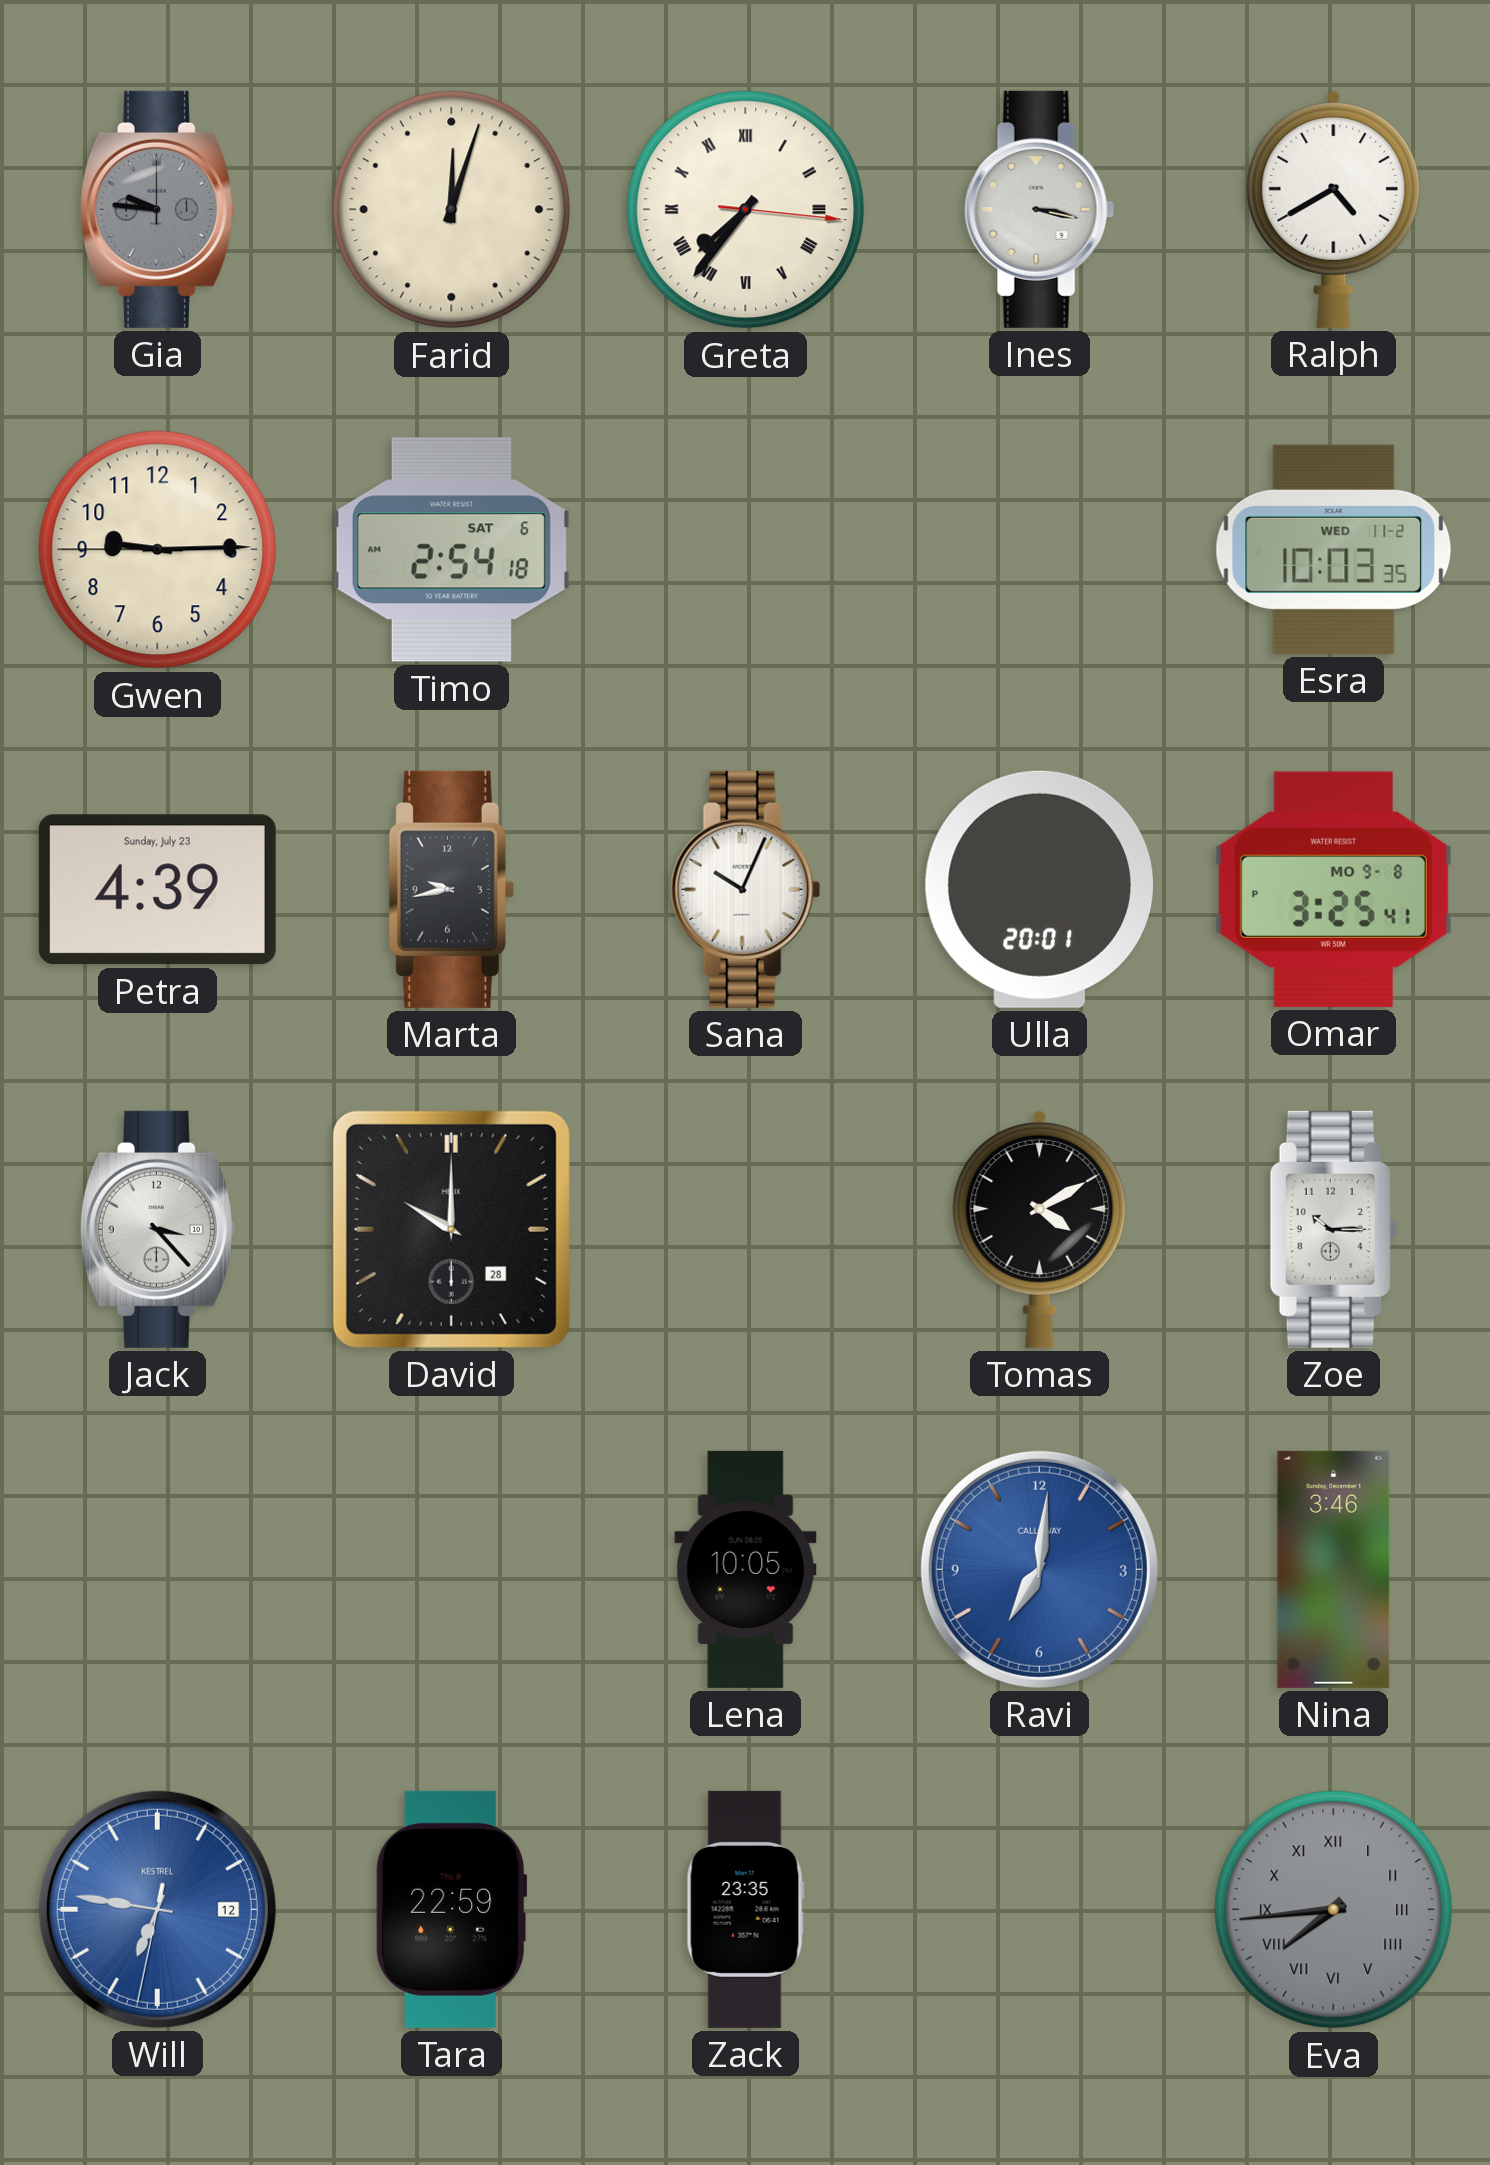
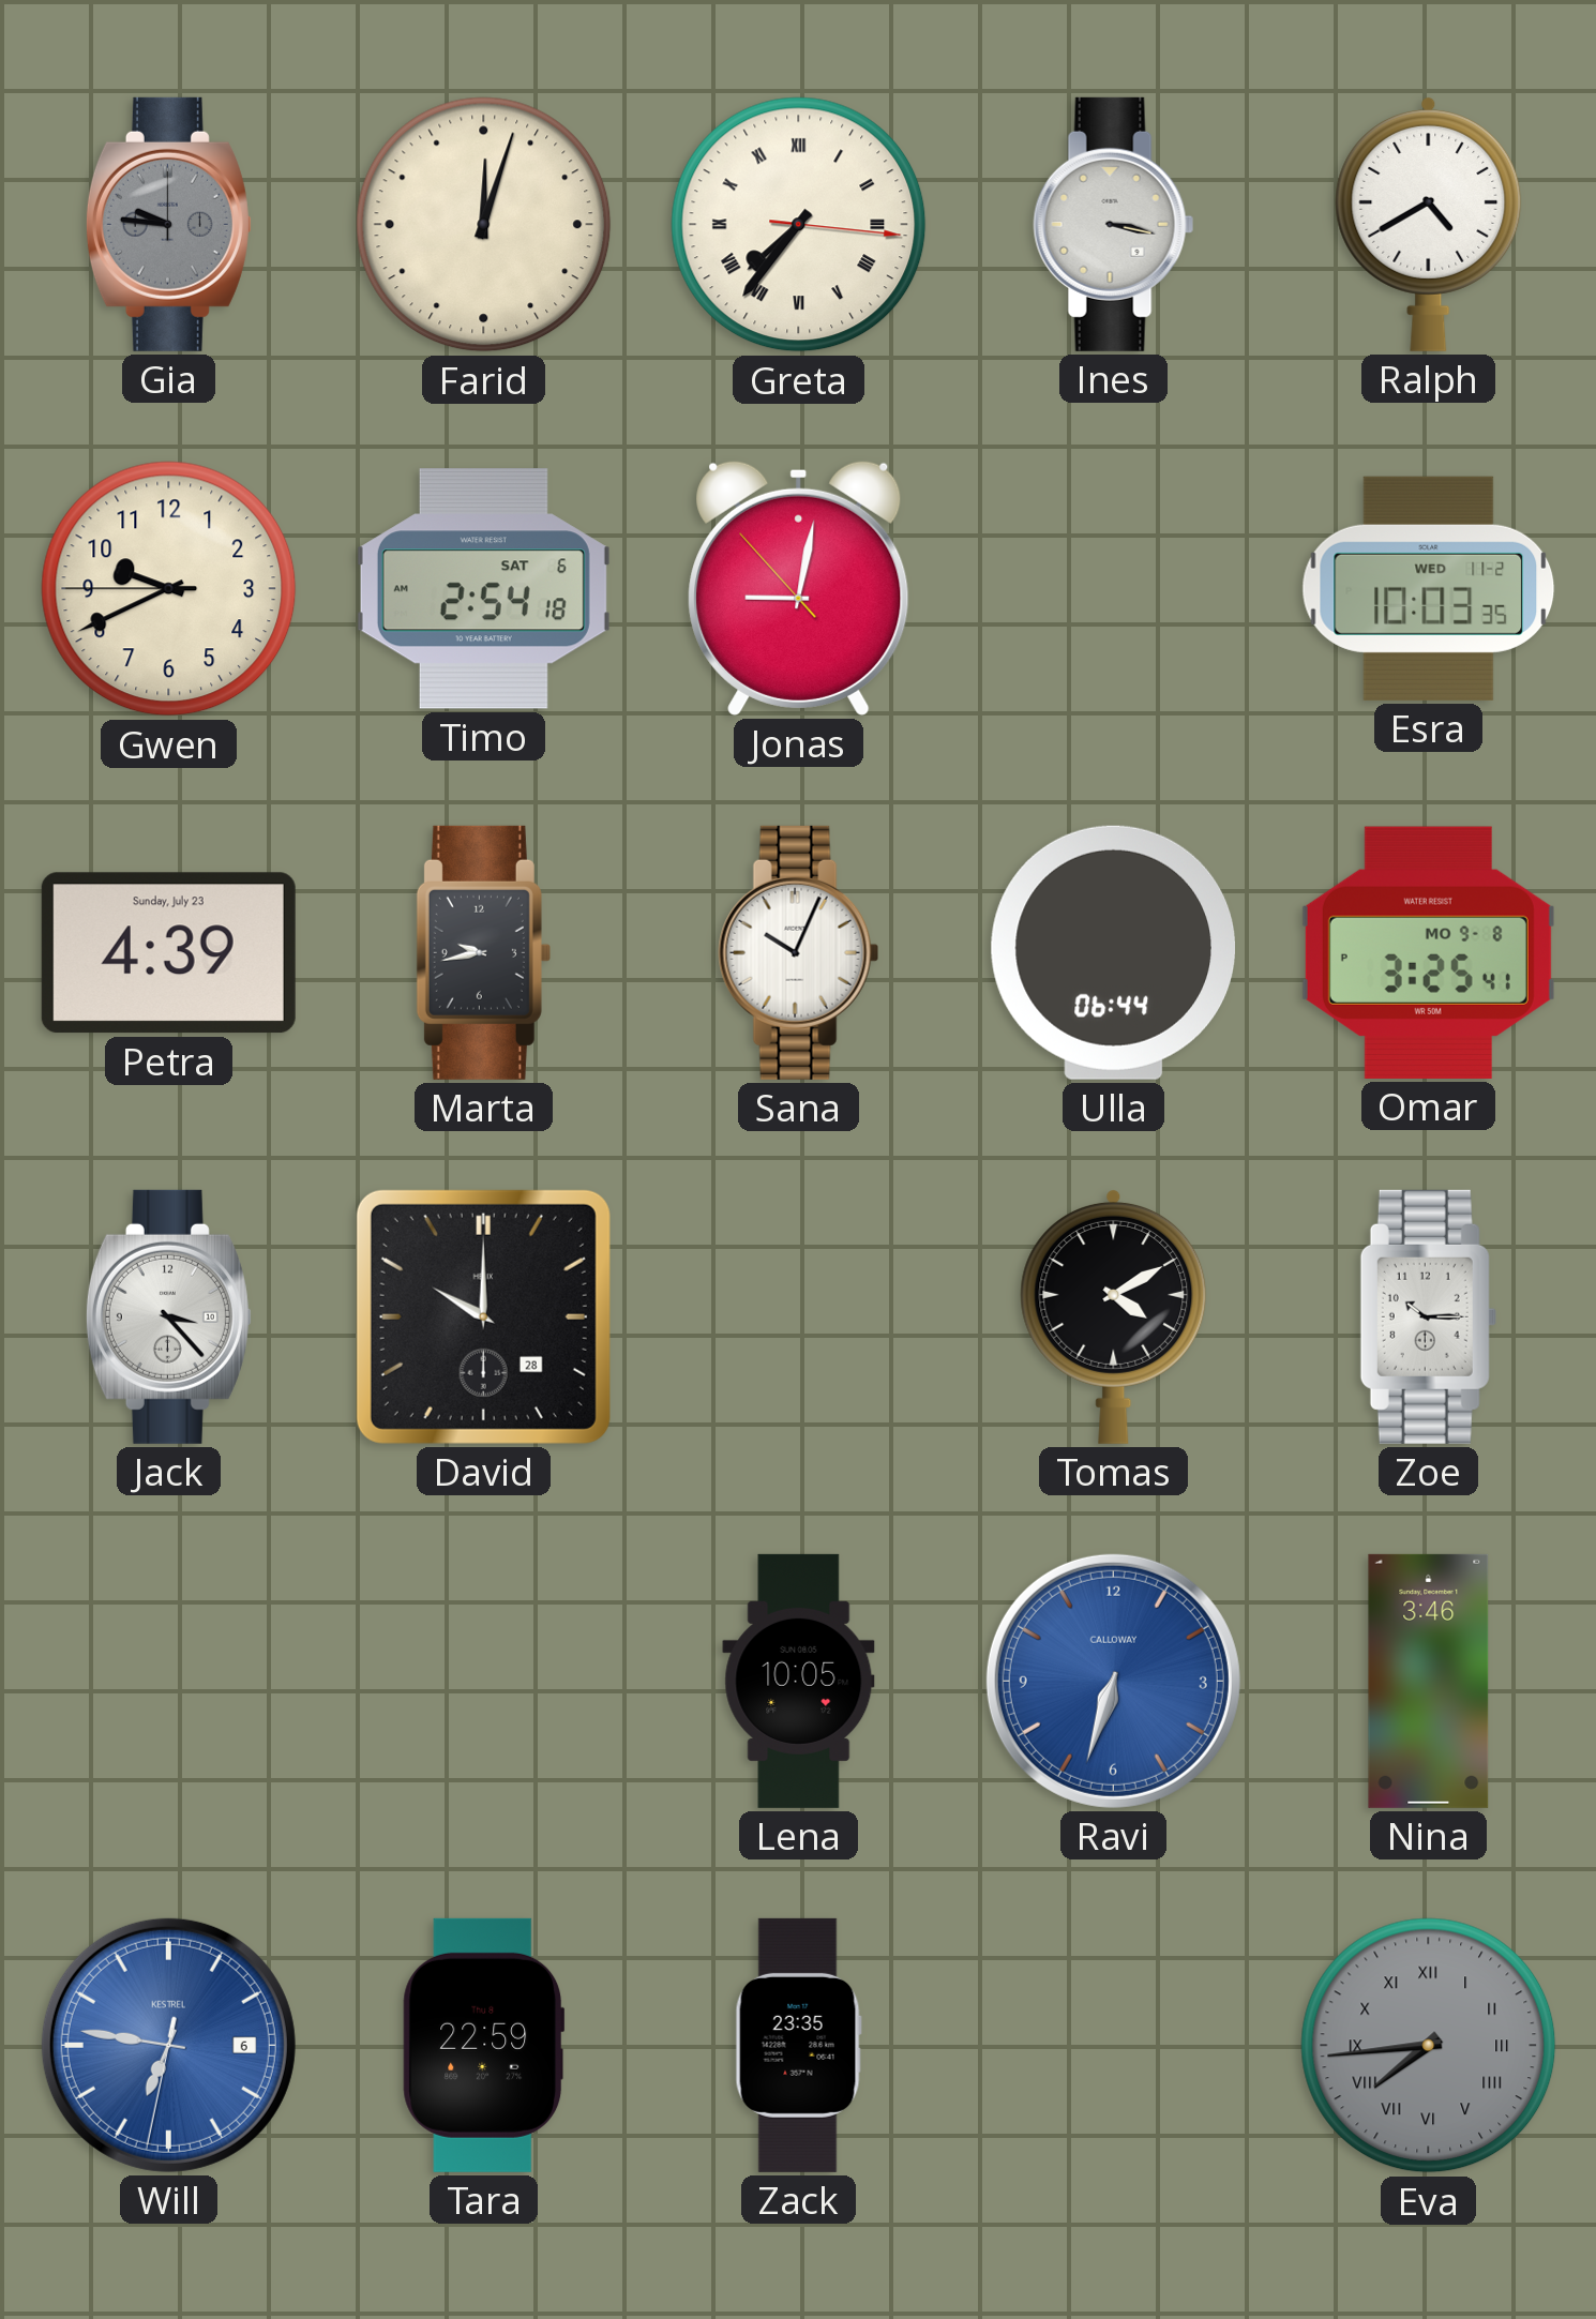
Gwen: 9:14 -> 9:40 (169, 589)
Jonas: none -> 9:01 (799, 588)
Ulla: 20:01 -> 06:44 (1113, 952)
Ravi: 7:01 -> 6:33 (1113, 1681)
Will date: 12 -> 6 (168, 2045)
